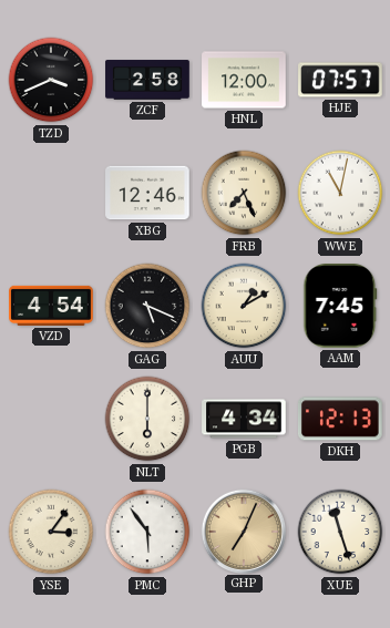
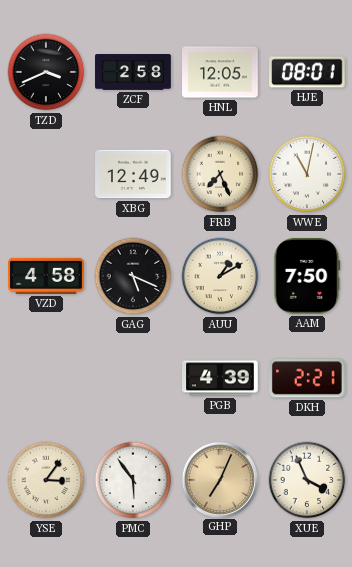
HNL: 12:00 -> 12:05 (220, 72)
HJE: 07:57 -> 08:01 (307, 72)
XBG: 12:46 -> 12:49 (133, 174)
VZD: 4:54 -> 4:58 (46, 276)
AAM: 7:45 -> 7:50 (307, 277)
NLT: 6:00 -> none (147, 419)
PGB: 4:34 -> 4:39 (220, 378)
DKH: 12:13 -> 2:21 (308, 378)
XUE: 11:27 -> 3:56 (307, 480)
